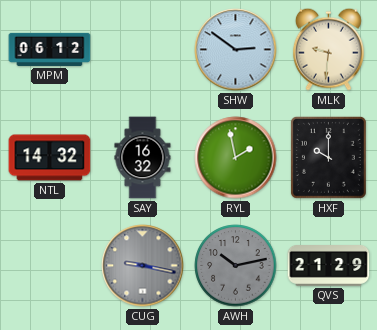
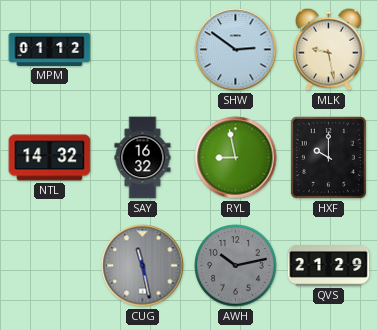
MPM: 06:12 -> 01:12 (50, 49)
MLK: 9:31 -> 9:28 (328, 49)
RYL: 1:58 -> 8:58 (236, 158)
CUG: 9:17 -> 11:28 (143, 266)
